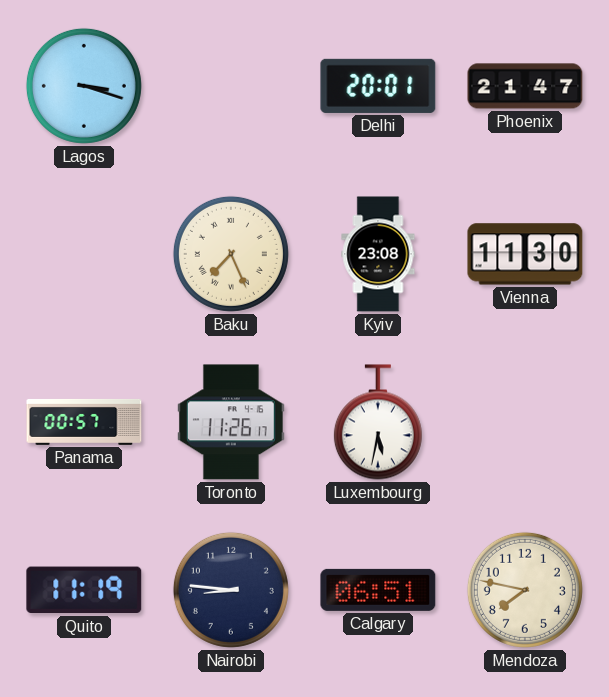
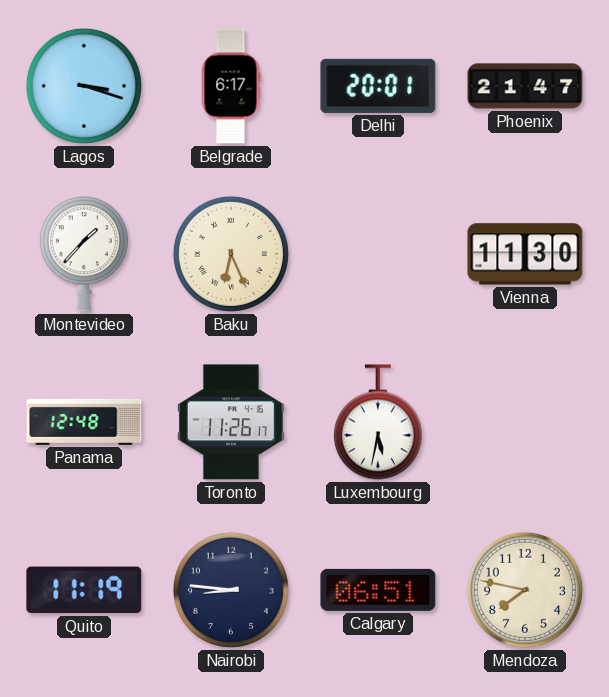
Belgrade: none -> 6:17 (231, 86)
Montevideo: none -> 1:37 (84, 254)
Baku: 7:26 -> 6:26 (231, 254)
Kyiv: 23:08 -> none (378, 254)
Panama: 00:57 -> 12:48 (84, 422)
